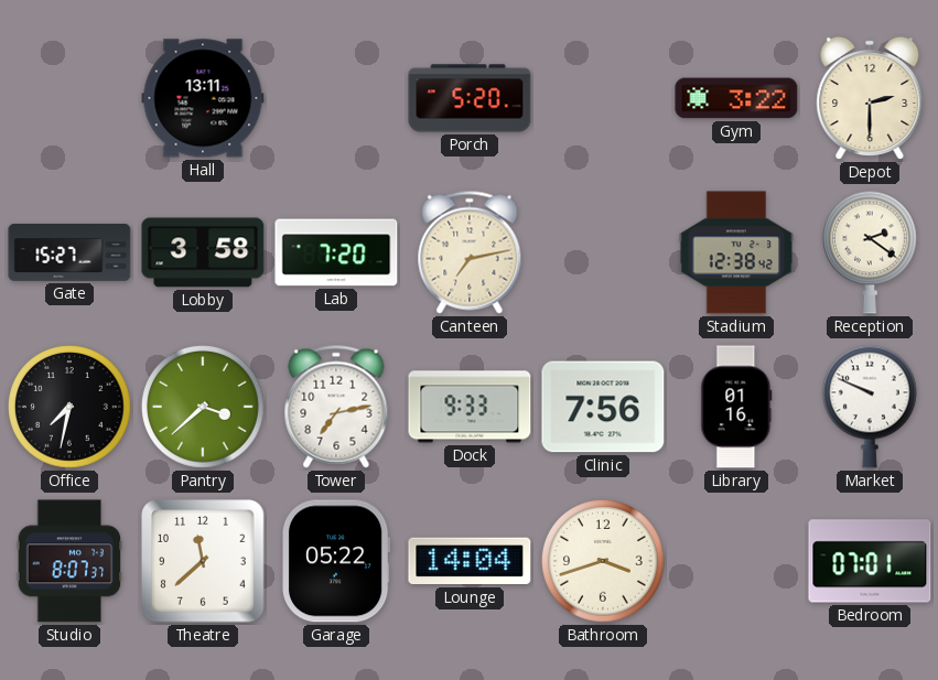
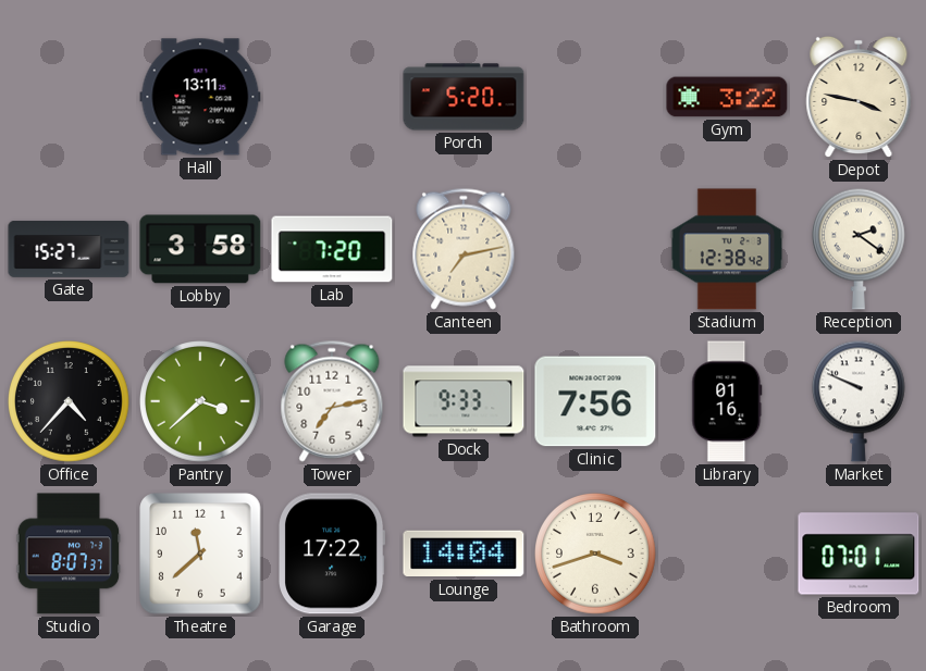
Depot: 2:30 -> 3:47 (859, 97)
Office: 7:32 -> 4:37 (70, 402)
Garage: 05:22 -> 17:22 (333, 554)
